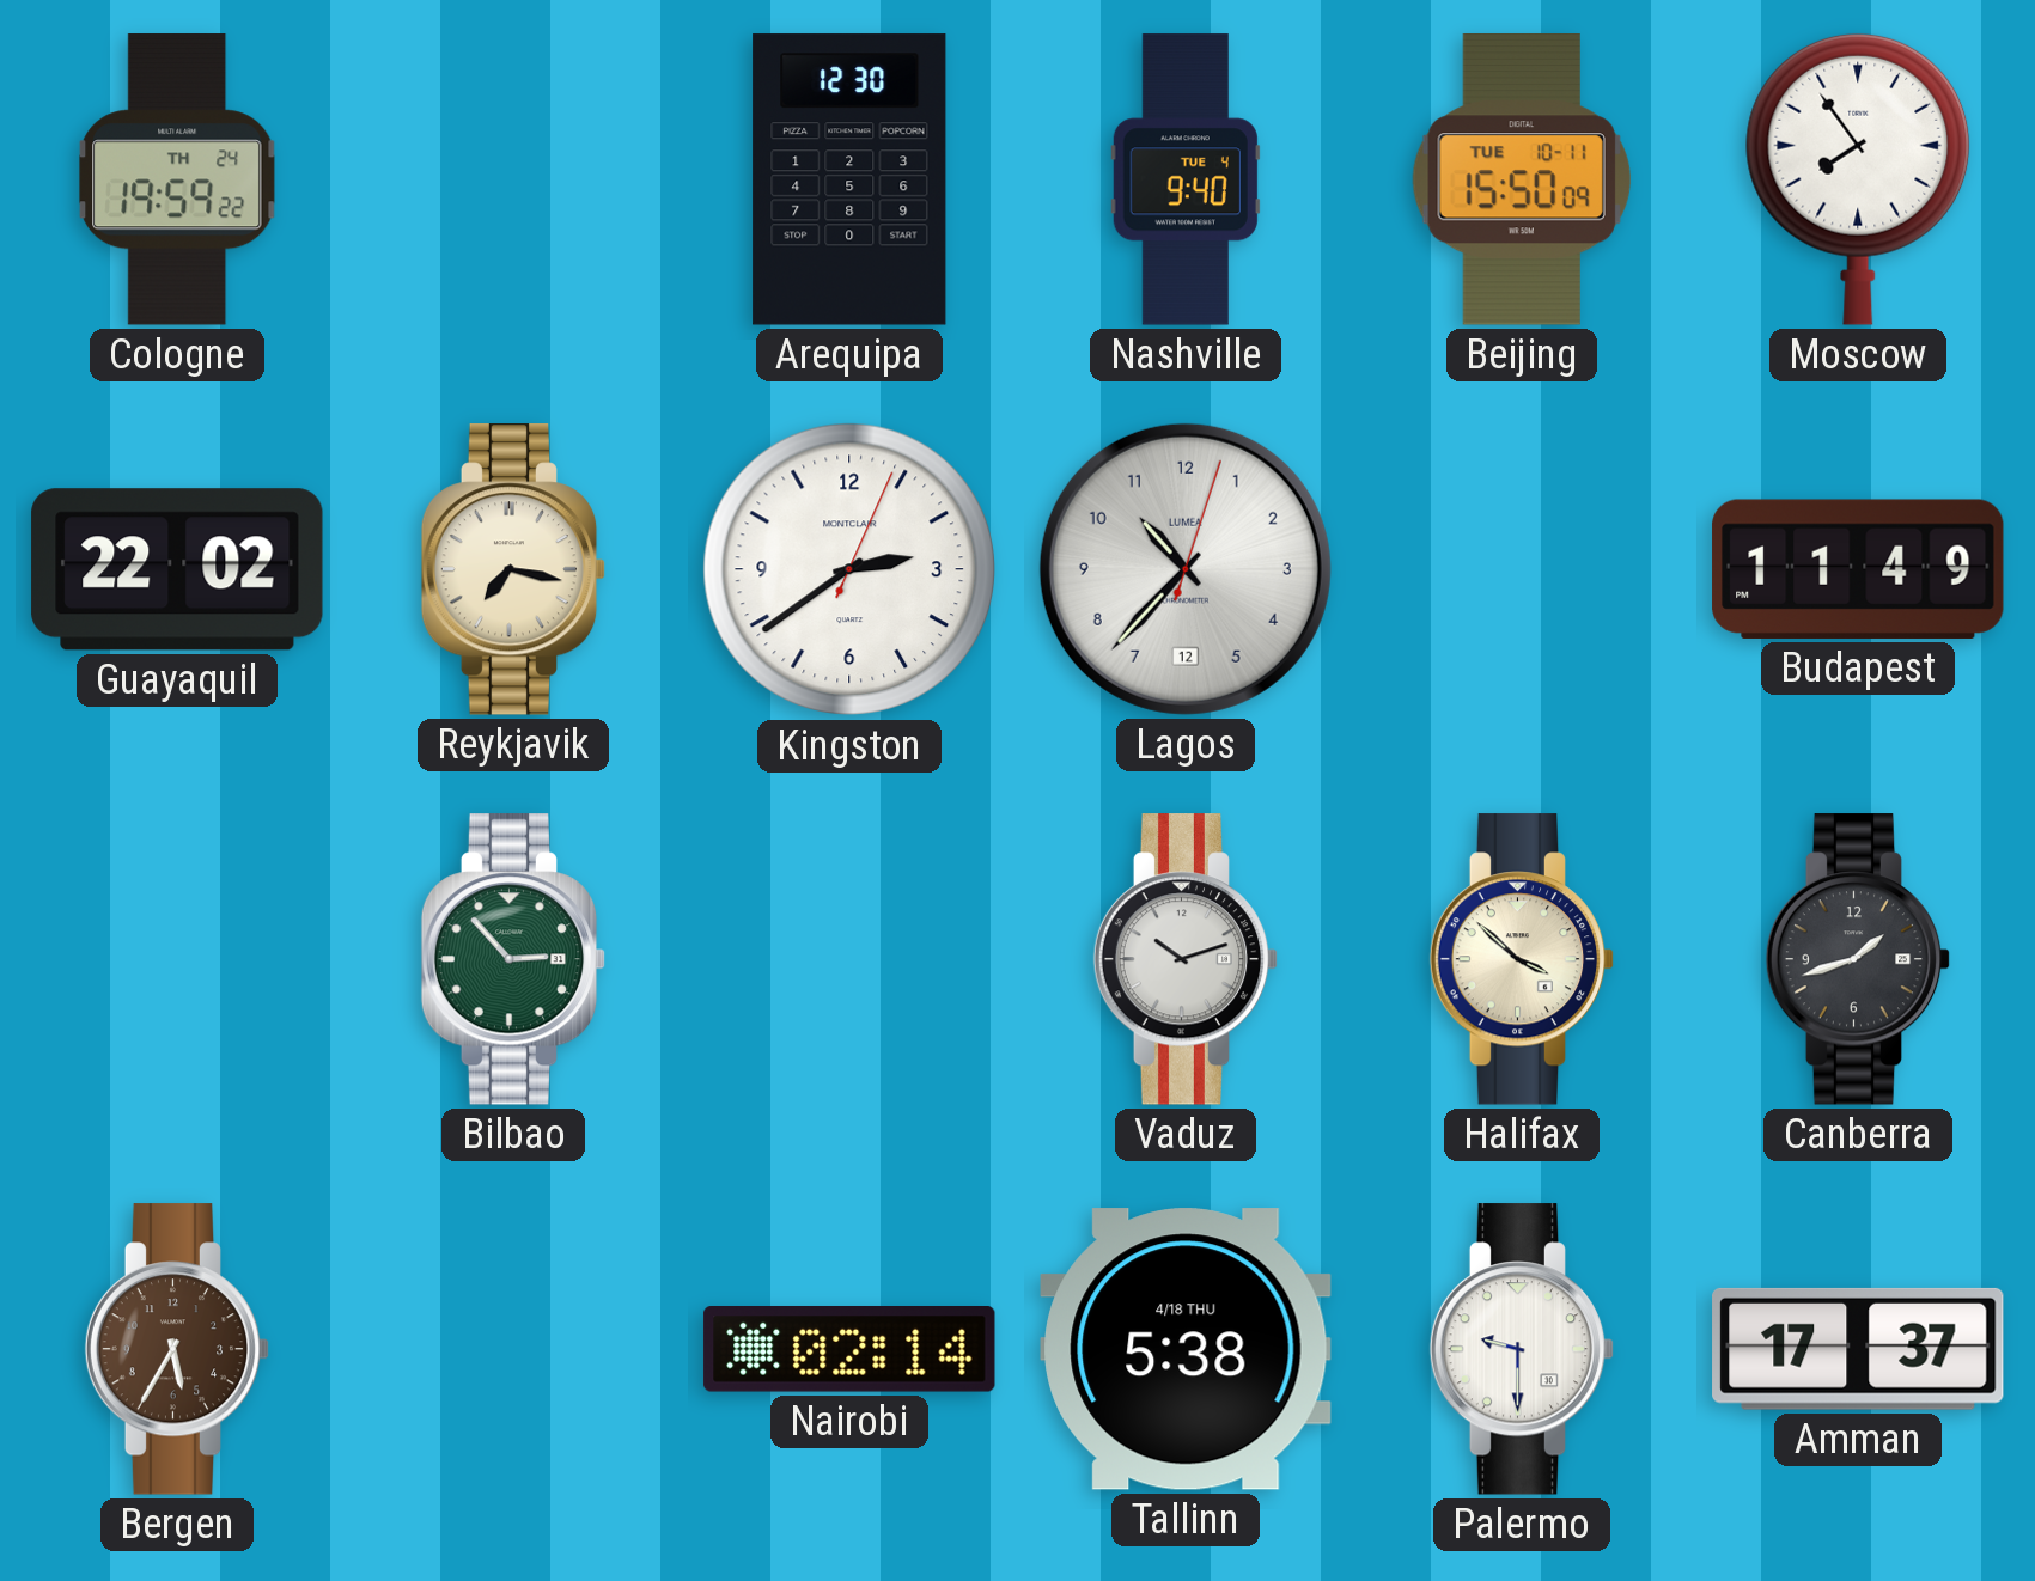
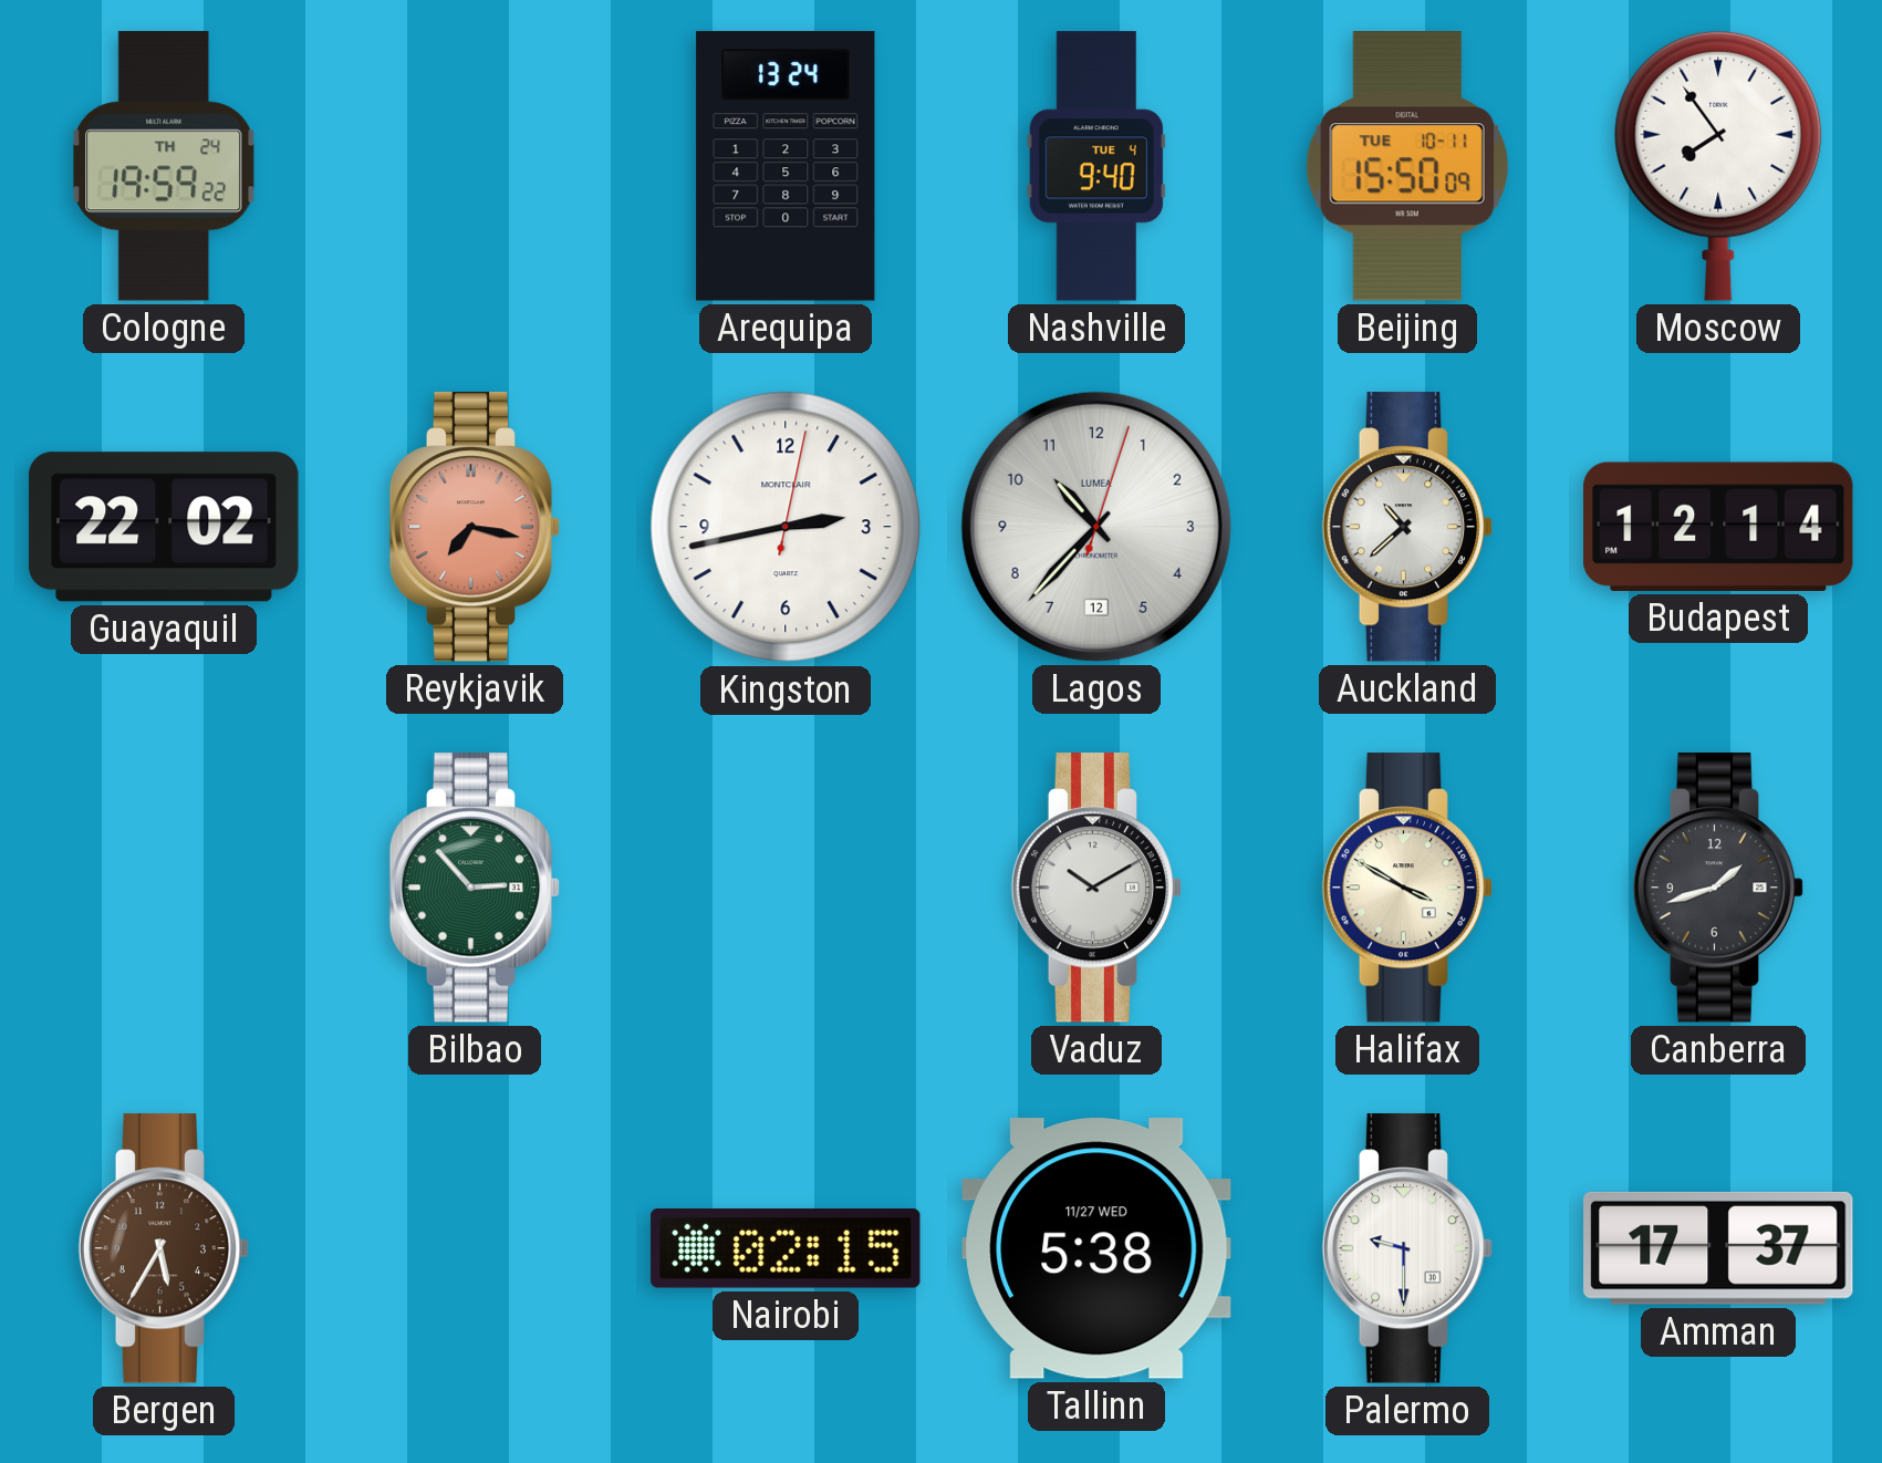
Arequipa: 12:30 -> 13:24 (786, 166)
Reykjavik dial: cream -> salmon (475, 527)
Kingston: 2:39 -> 2:43 (786, 527)
Auckland: none -> 10:38 (1407, 527)
Budapest: 11:49 -> 12:14 (1718, 527)
Vaduz: 10:12 -> 10:10 (1096, 888)
Halifax: 3:52 -> 3:50 (1407, 888)
Nairobi: 02:14 -> 02:15 (786, 1249)
Tallinn date: 4/18 THU -> 11/27 WED (1096, 1248)
